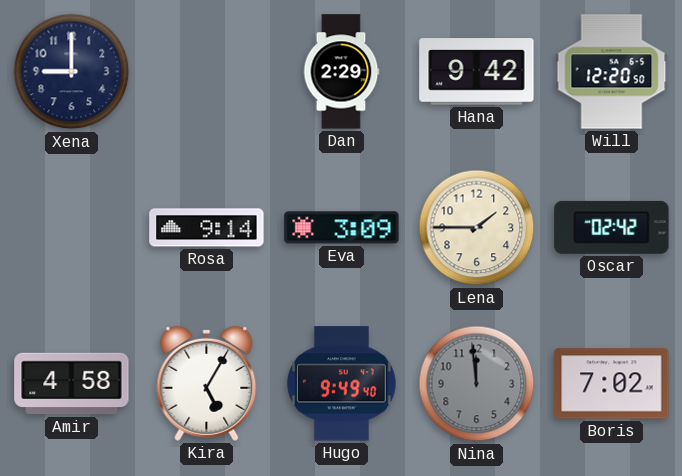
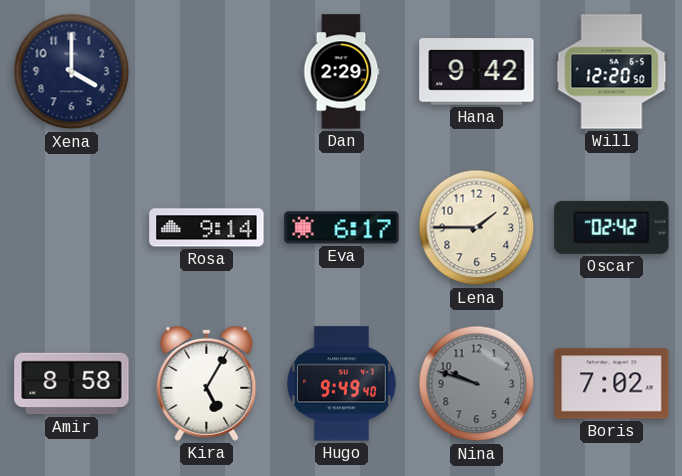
Xena: 9:00 -> 4:00 (72, 72)
Eva: 3:09 -> 6:17 (342, 228)
Amir: 4:58 -> 8:58 (72, 384)
Nina: 11:59 -> 9:48 (477, 384)
